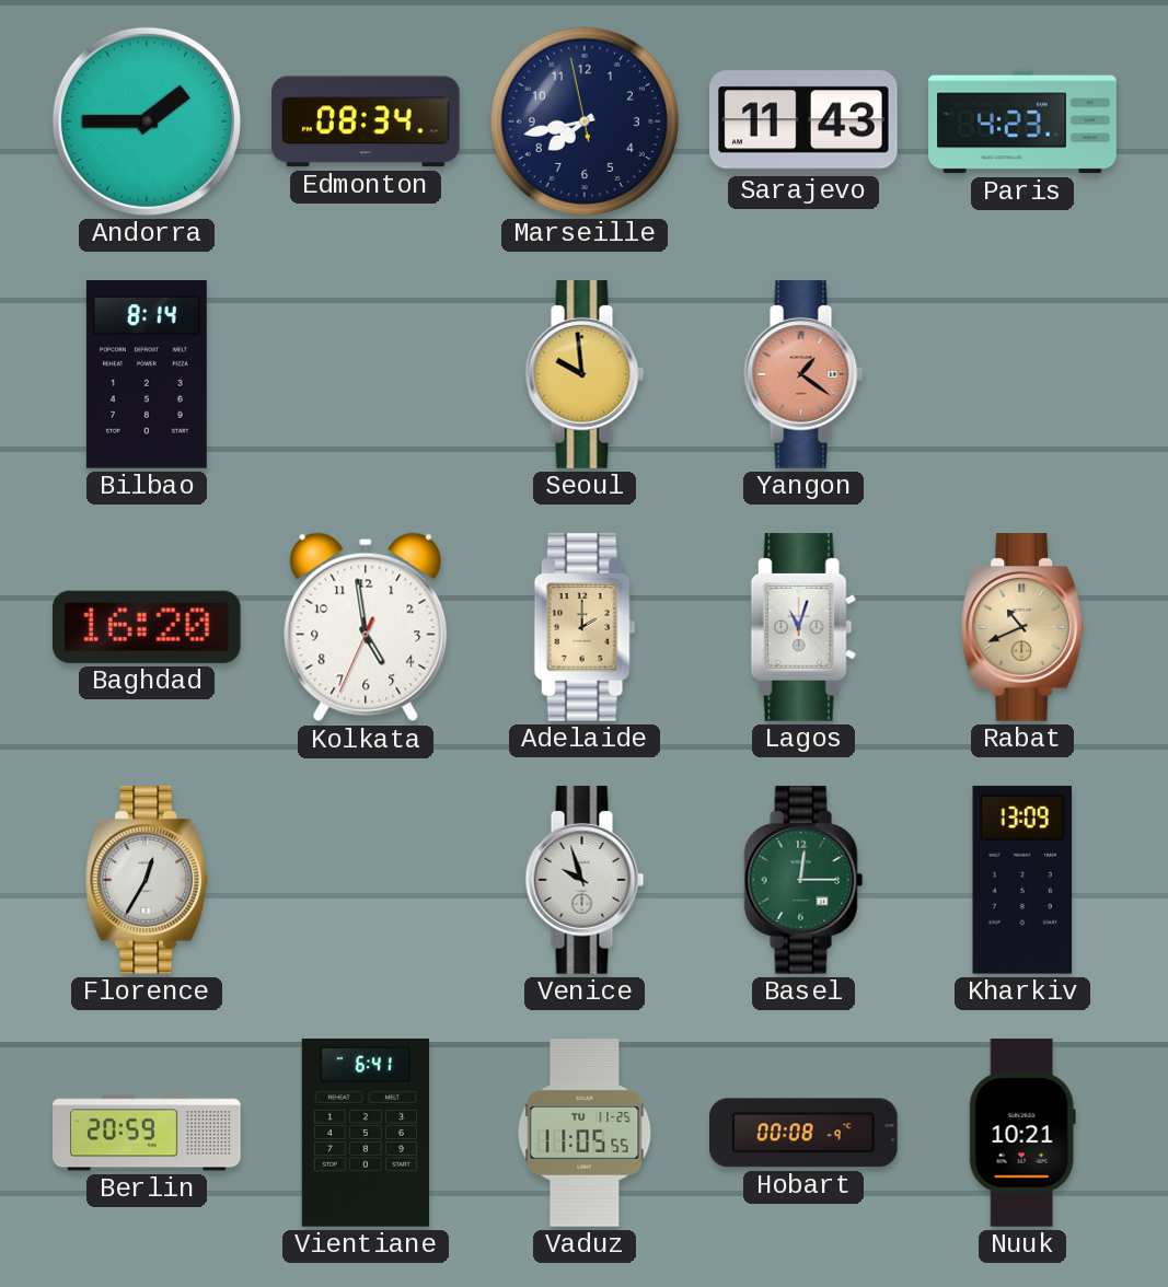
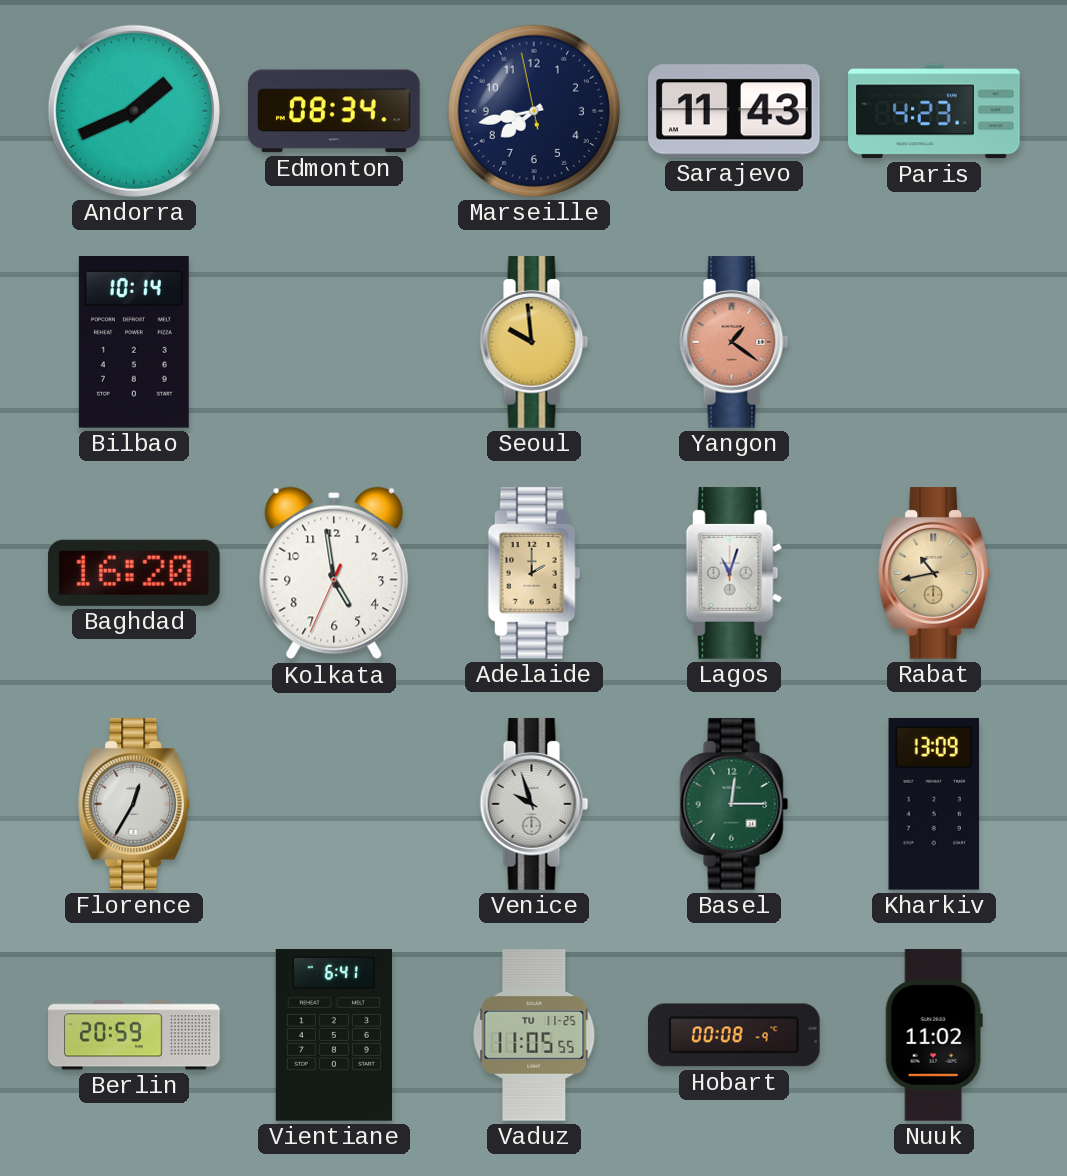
Andorra: 1:45 -> 1:41 (134, 111)
Bilbao: 8:14 -> 10:14 (134, 343)
Rabat: 10:41 -> 10:43 (934, 573)
Nuuk: 10:21 -> 11:02 (934, 1035)
